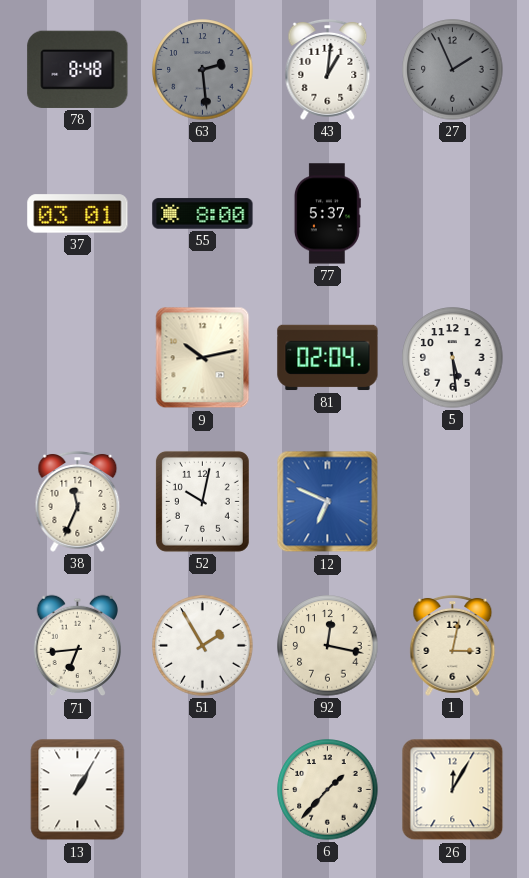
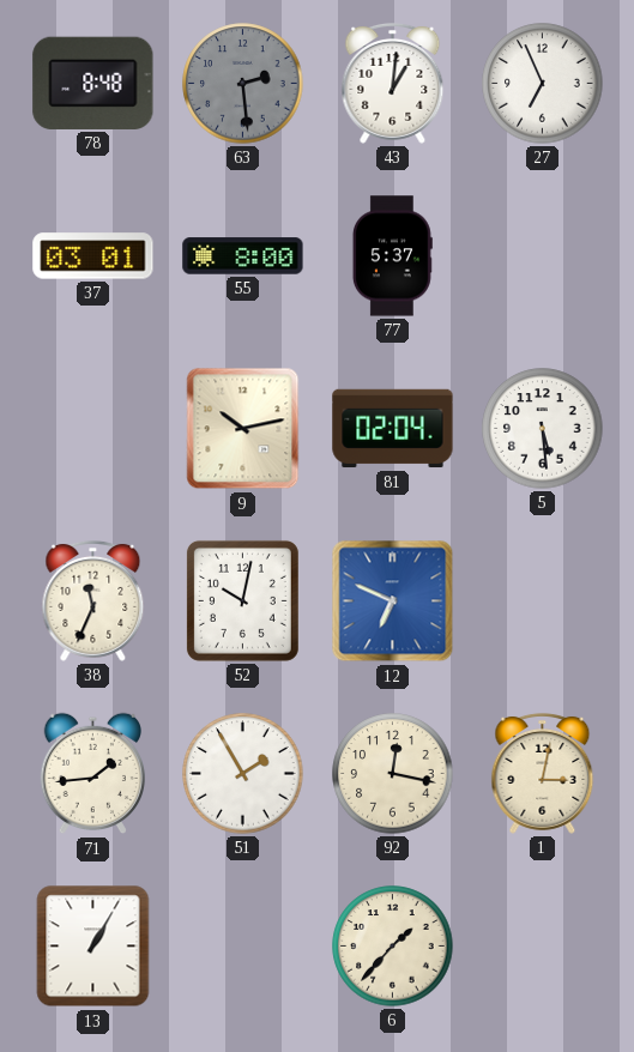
27: 1:56 -> 6:56 (543, 84)
27 dial: grey -> white (543, 84)
71: 6:44 -> 1:44 (92, 774)
26: 12:05 -> none (453, 790)
